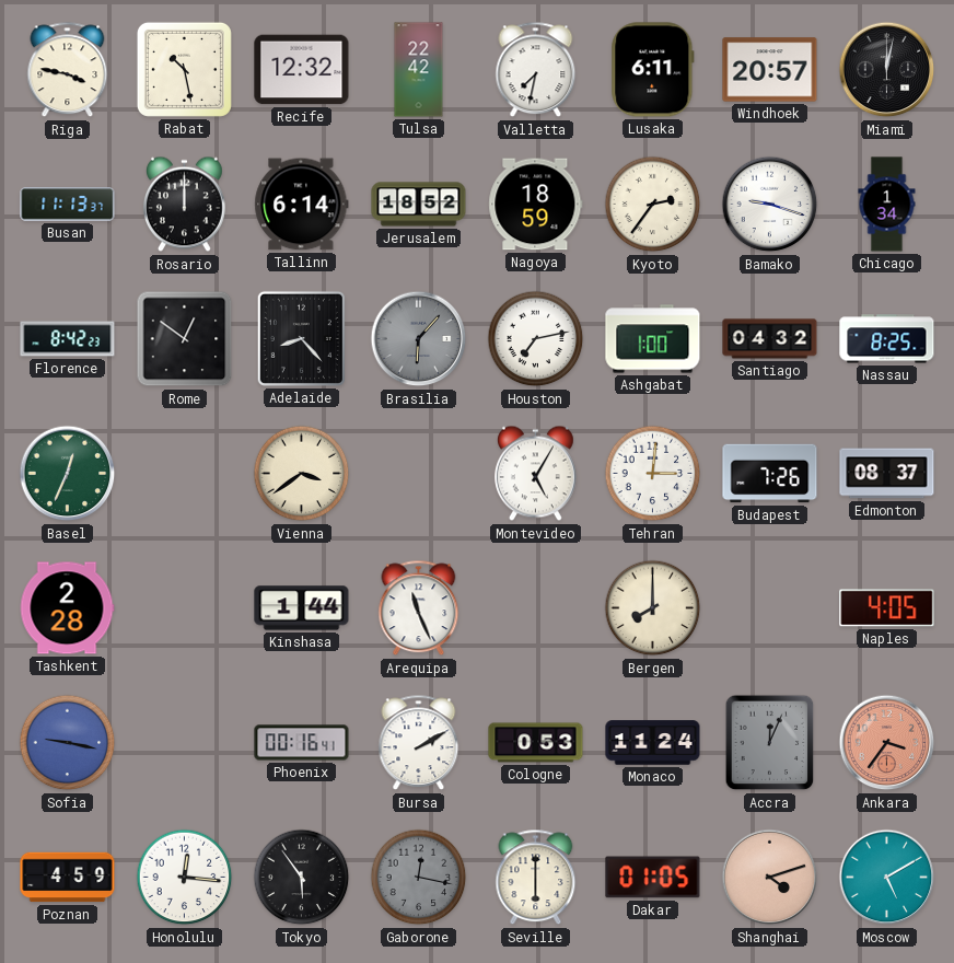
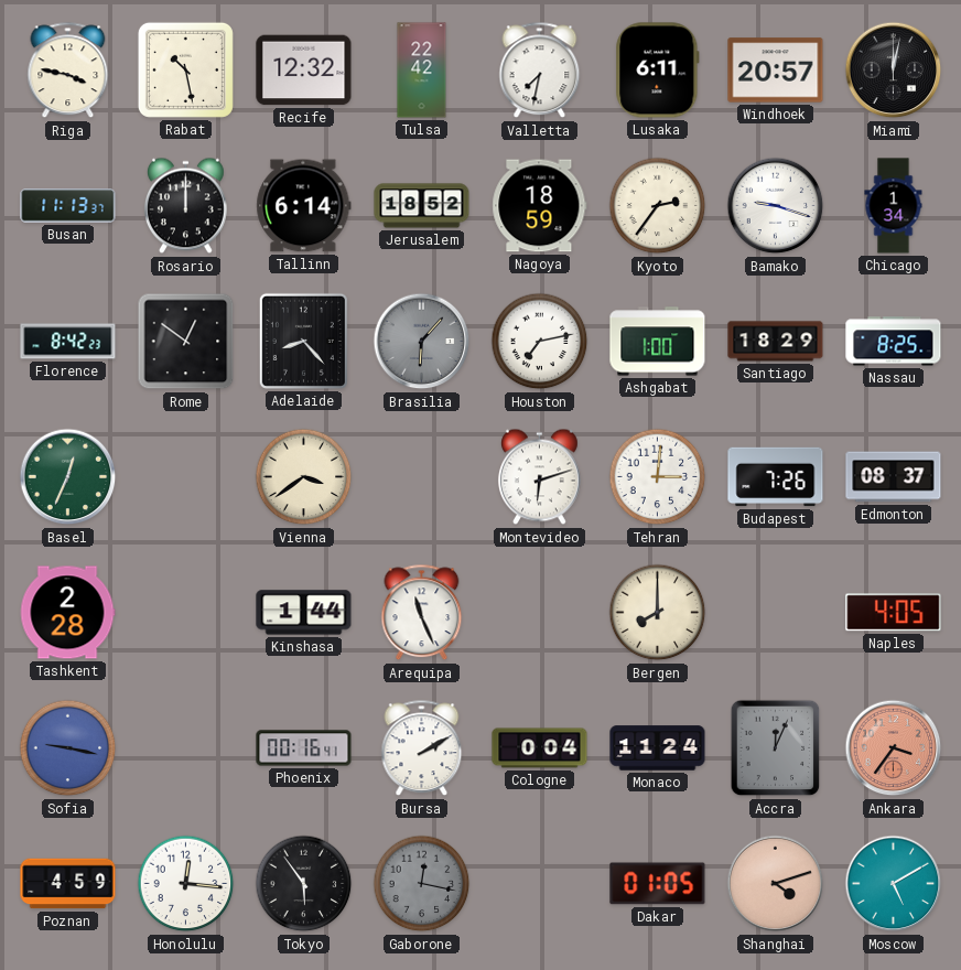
Santiago: 04:32 -> 18:29 (776, 342)
Montevideo: 5:05 -> 6:12 (539, 477)
Cologne: 0:53 -> 0:04 (540, 748)
Seville: 6:00 -> none (536, 878)
